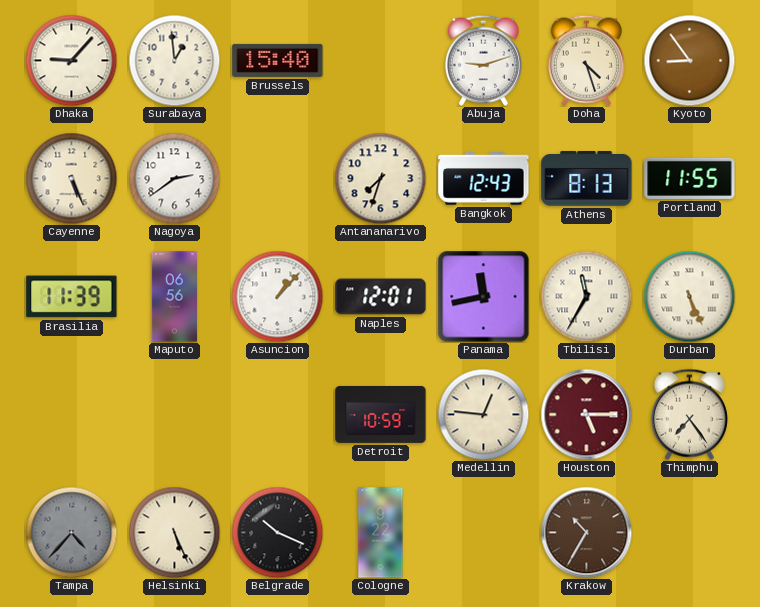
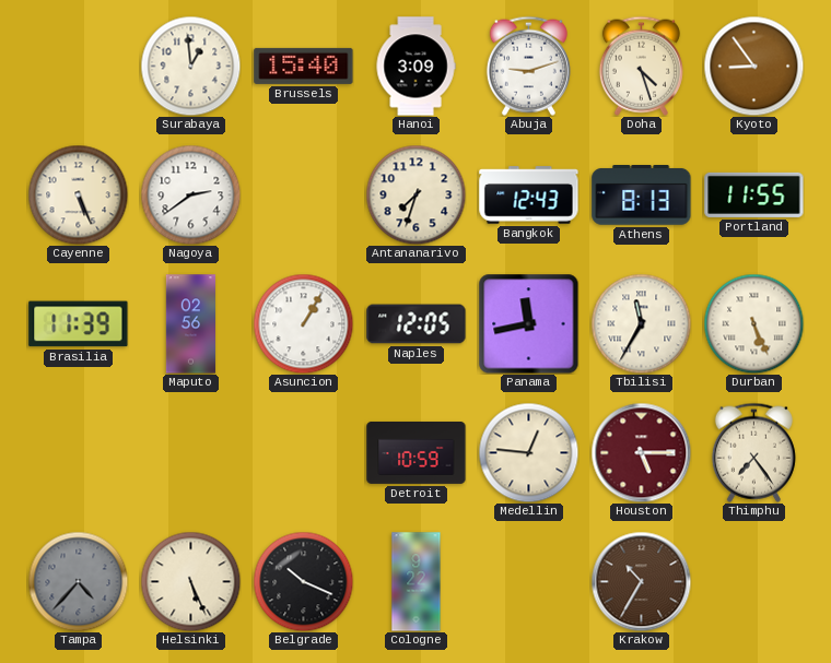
Dhaka: 9:07 -> none (71, 60)
Hanoi: none -> 3:09 (415, 67)
Maputo: 06:56 -> 02:56 (191, 324)
Asuncion: 1:07 -> 1:05 (303, 323)
Naples: 12:01 -> 12:05 (417, 324)
